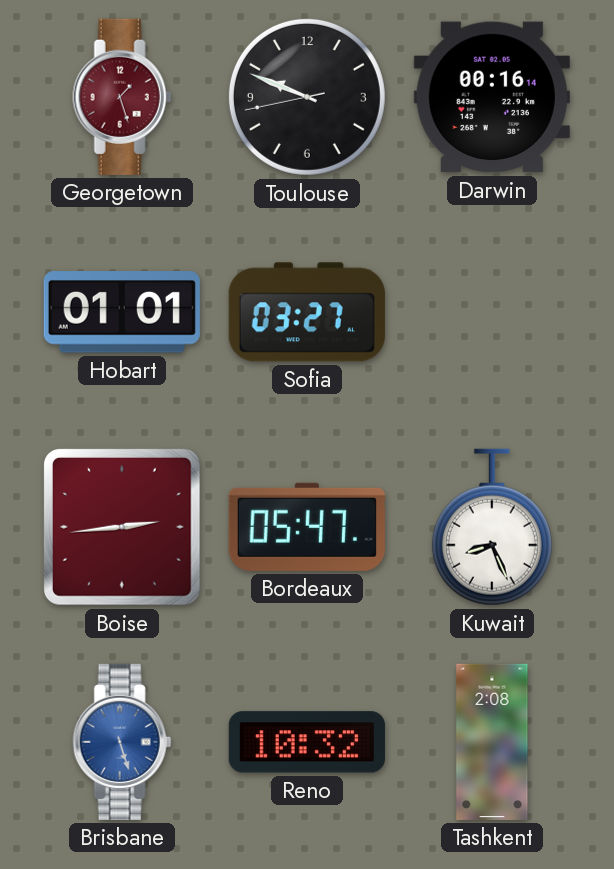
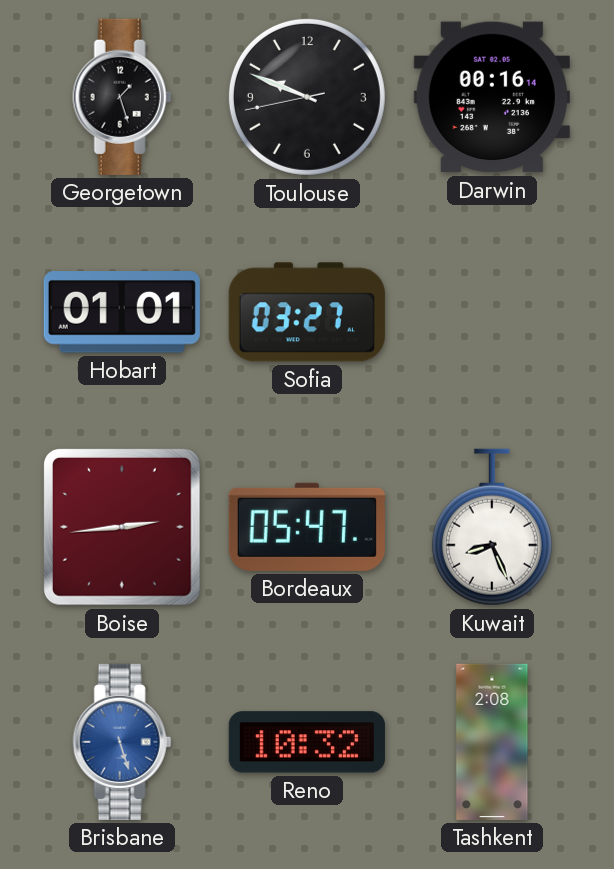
Georgetown dial: burgundy -> black (122, 97)
